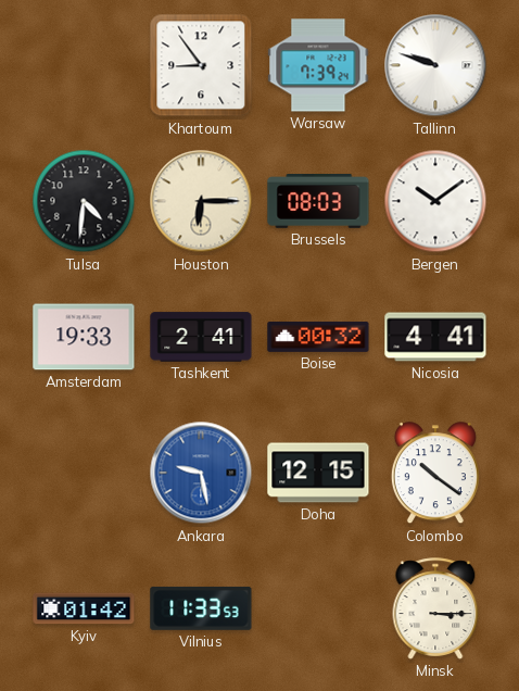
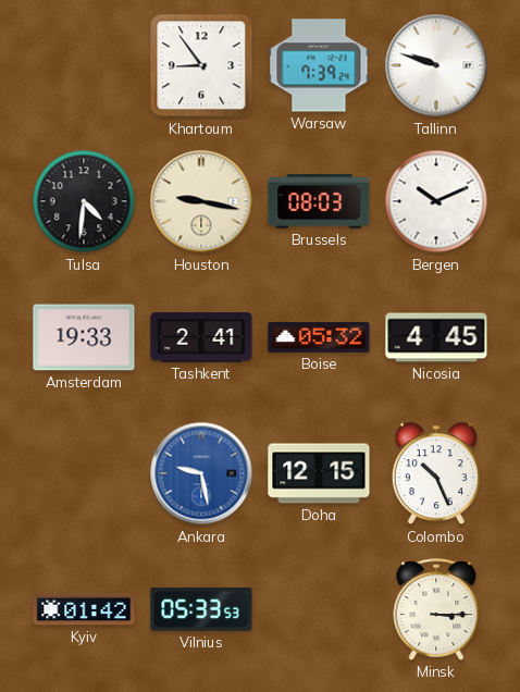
Houston: 6:15 -> 9:17 (201, 201)
Bergen: 10:09 -> 10:11 (436, 201)
Boise: 00:32 -> 05:32 (319, 337)
Nicosia: 4:41 -> 4:45 (436, 337)
Colombo: 10:21 -> 10:26 (436, 474)
Vilnius: 11:33 -> 05:33 (201, 609)
